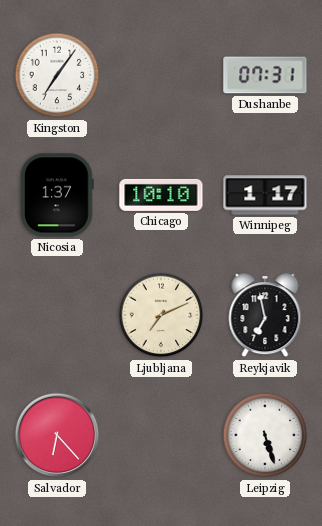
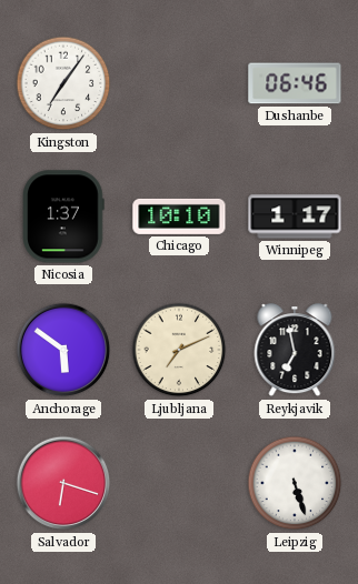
Dushanbe: 07:31 -> 06:46 (295, 83)
Anchorage: none -> 5:51 (63, 350)
Salvador: 6:23 -> 6:18 (63, 483)
